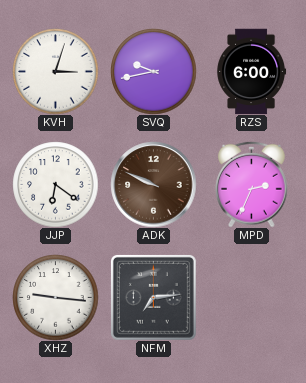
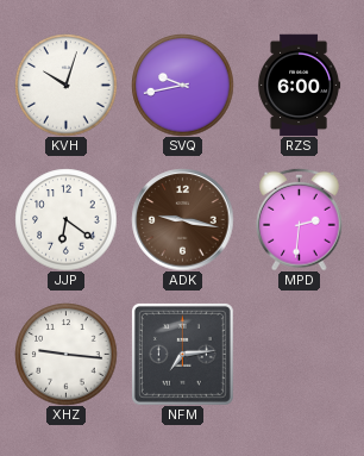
KVH: 3:03 -> 10:03 (65, 85)
ADK: 9:49 -> 9:17 (182, 219)
MPD: 2:34 -> 2:31 (300, 219)
